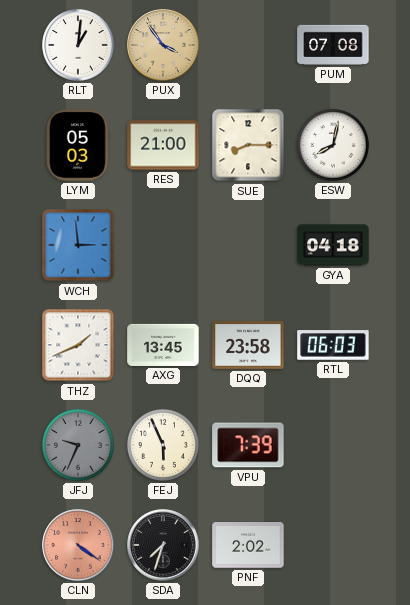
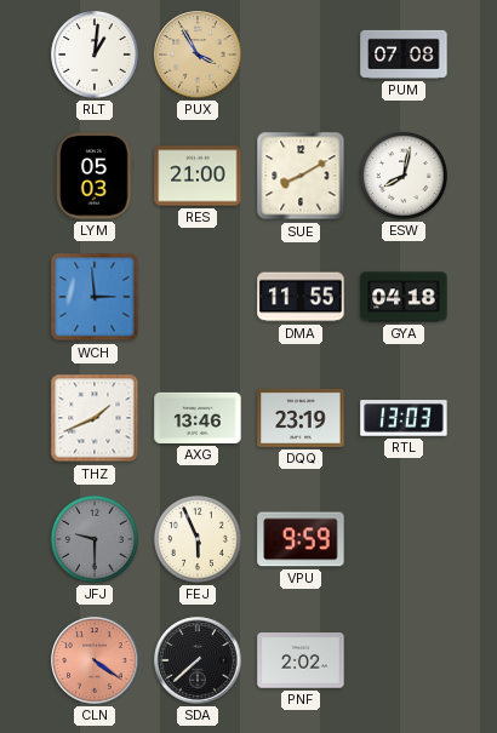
PUX: 3:54 -> 3:55 (198, 55)
SUE: 8:15 -> 8:10 (301, 176)
DMA: none -> 11:55 (301, 297)
AXG: 13:45 -> 13:46 (198, 418)
DQQ: 23:58 -> 23:19 (301, 418)
RTL: 06:03 -> 13:03 (404, 418)
JFJ: 9:34 -> 9:30 (95, 539)
VPU: 7:39 -> 9:59 (301, 539)
SDA: 7:33 -> 7:38 (198, 660)
